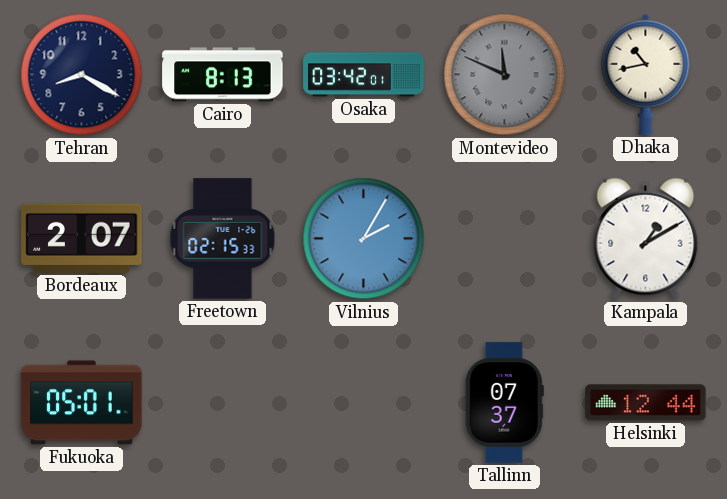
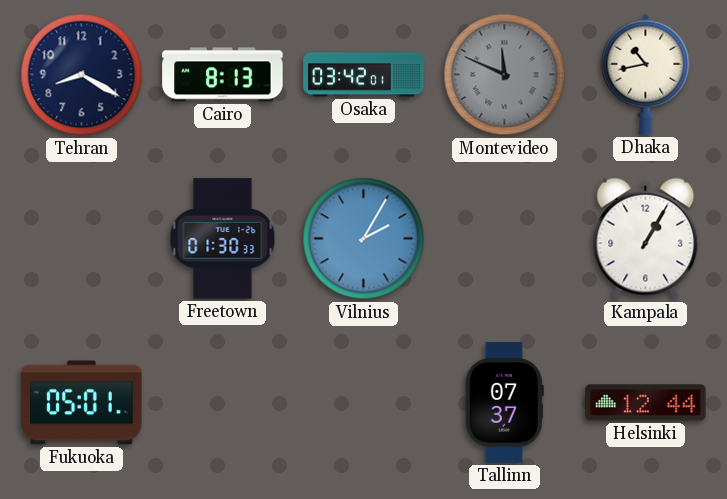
Bordeaux: 2:07 -> none (82, 238)
Freetown: 02:15 -> 01:30 (223, 239)
Kampala: 1:10 -> 1:05 (646, 239)
